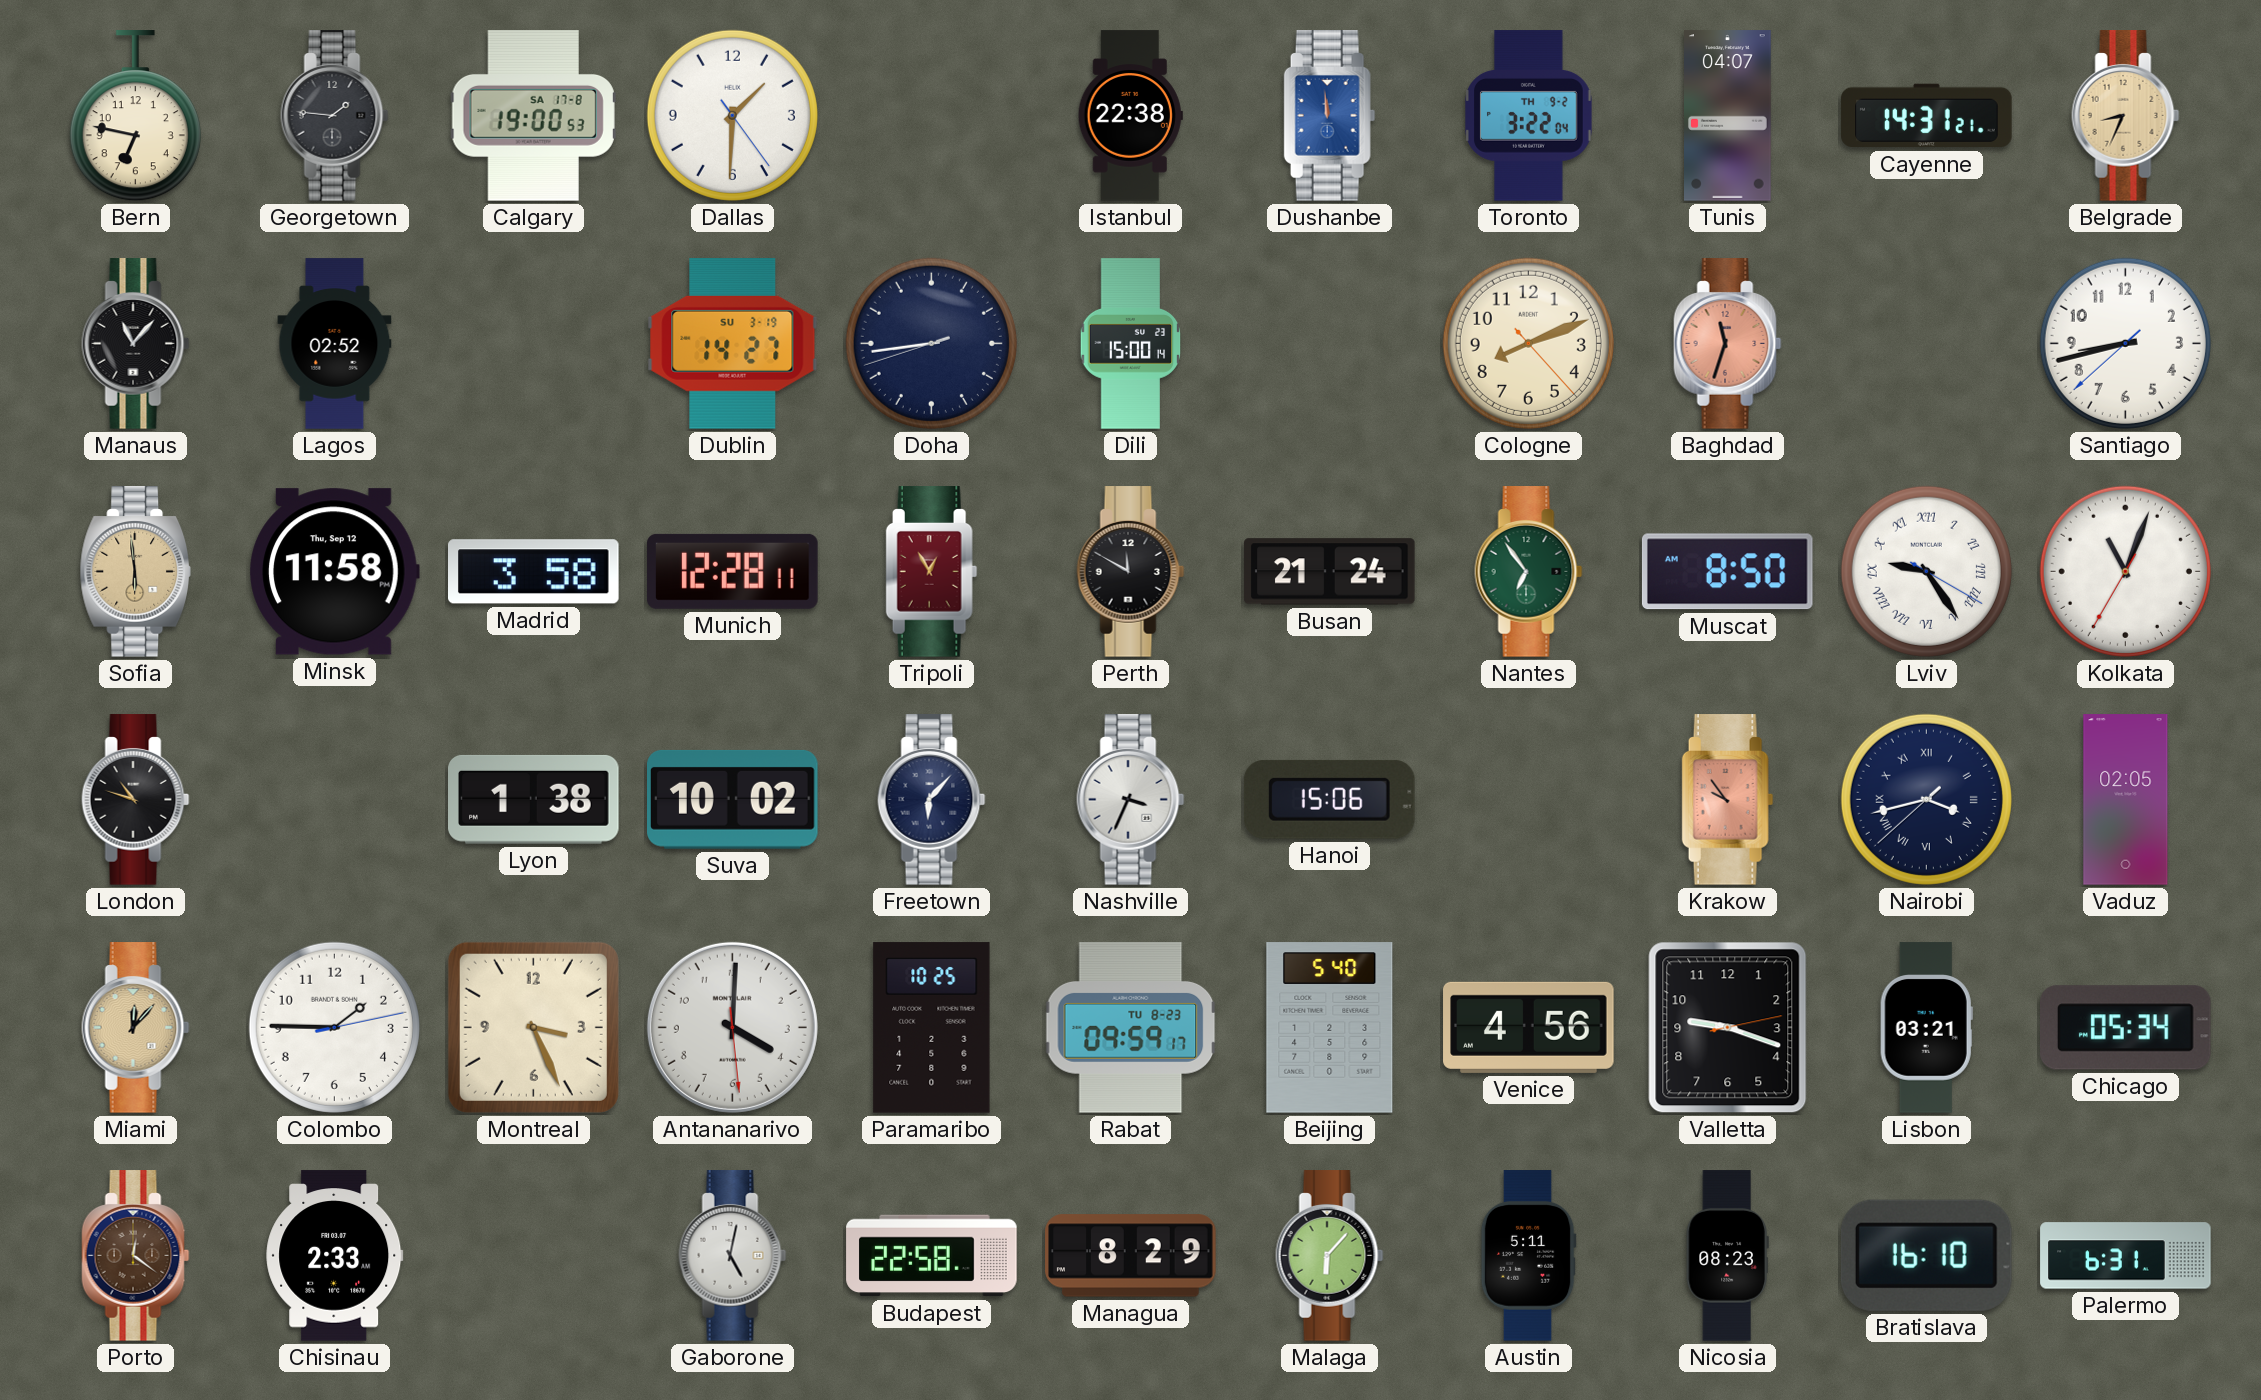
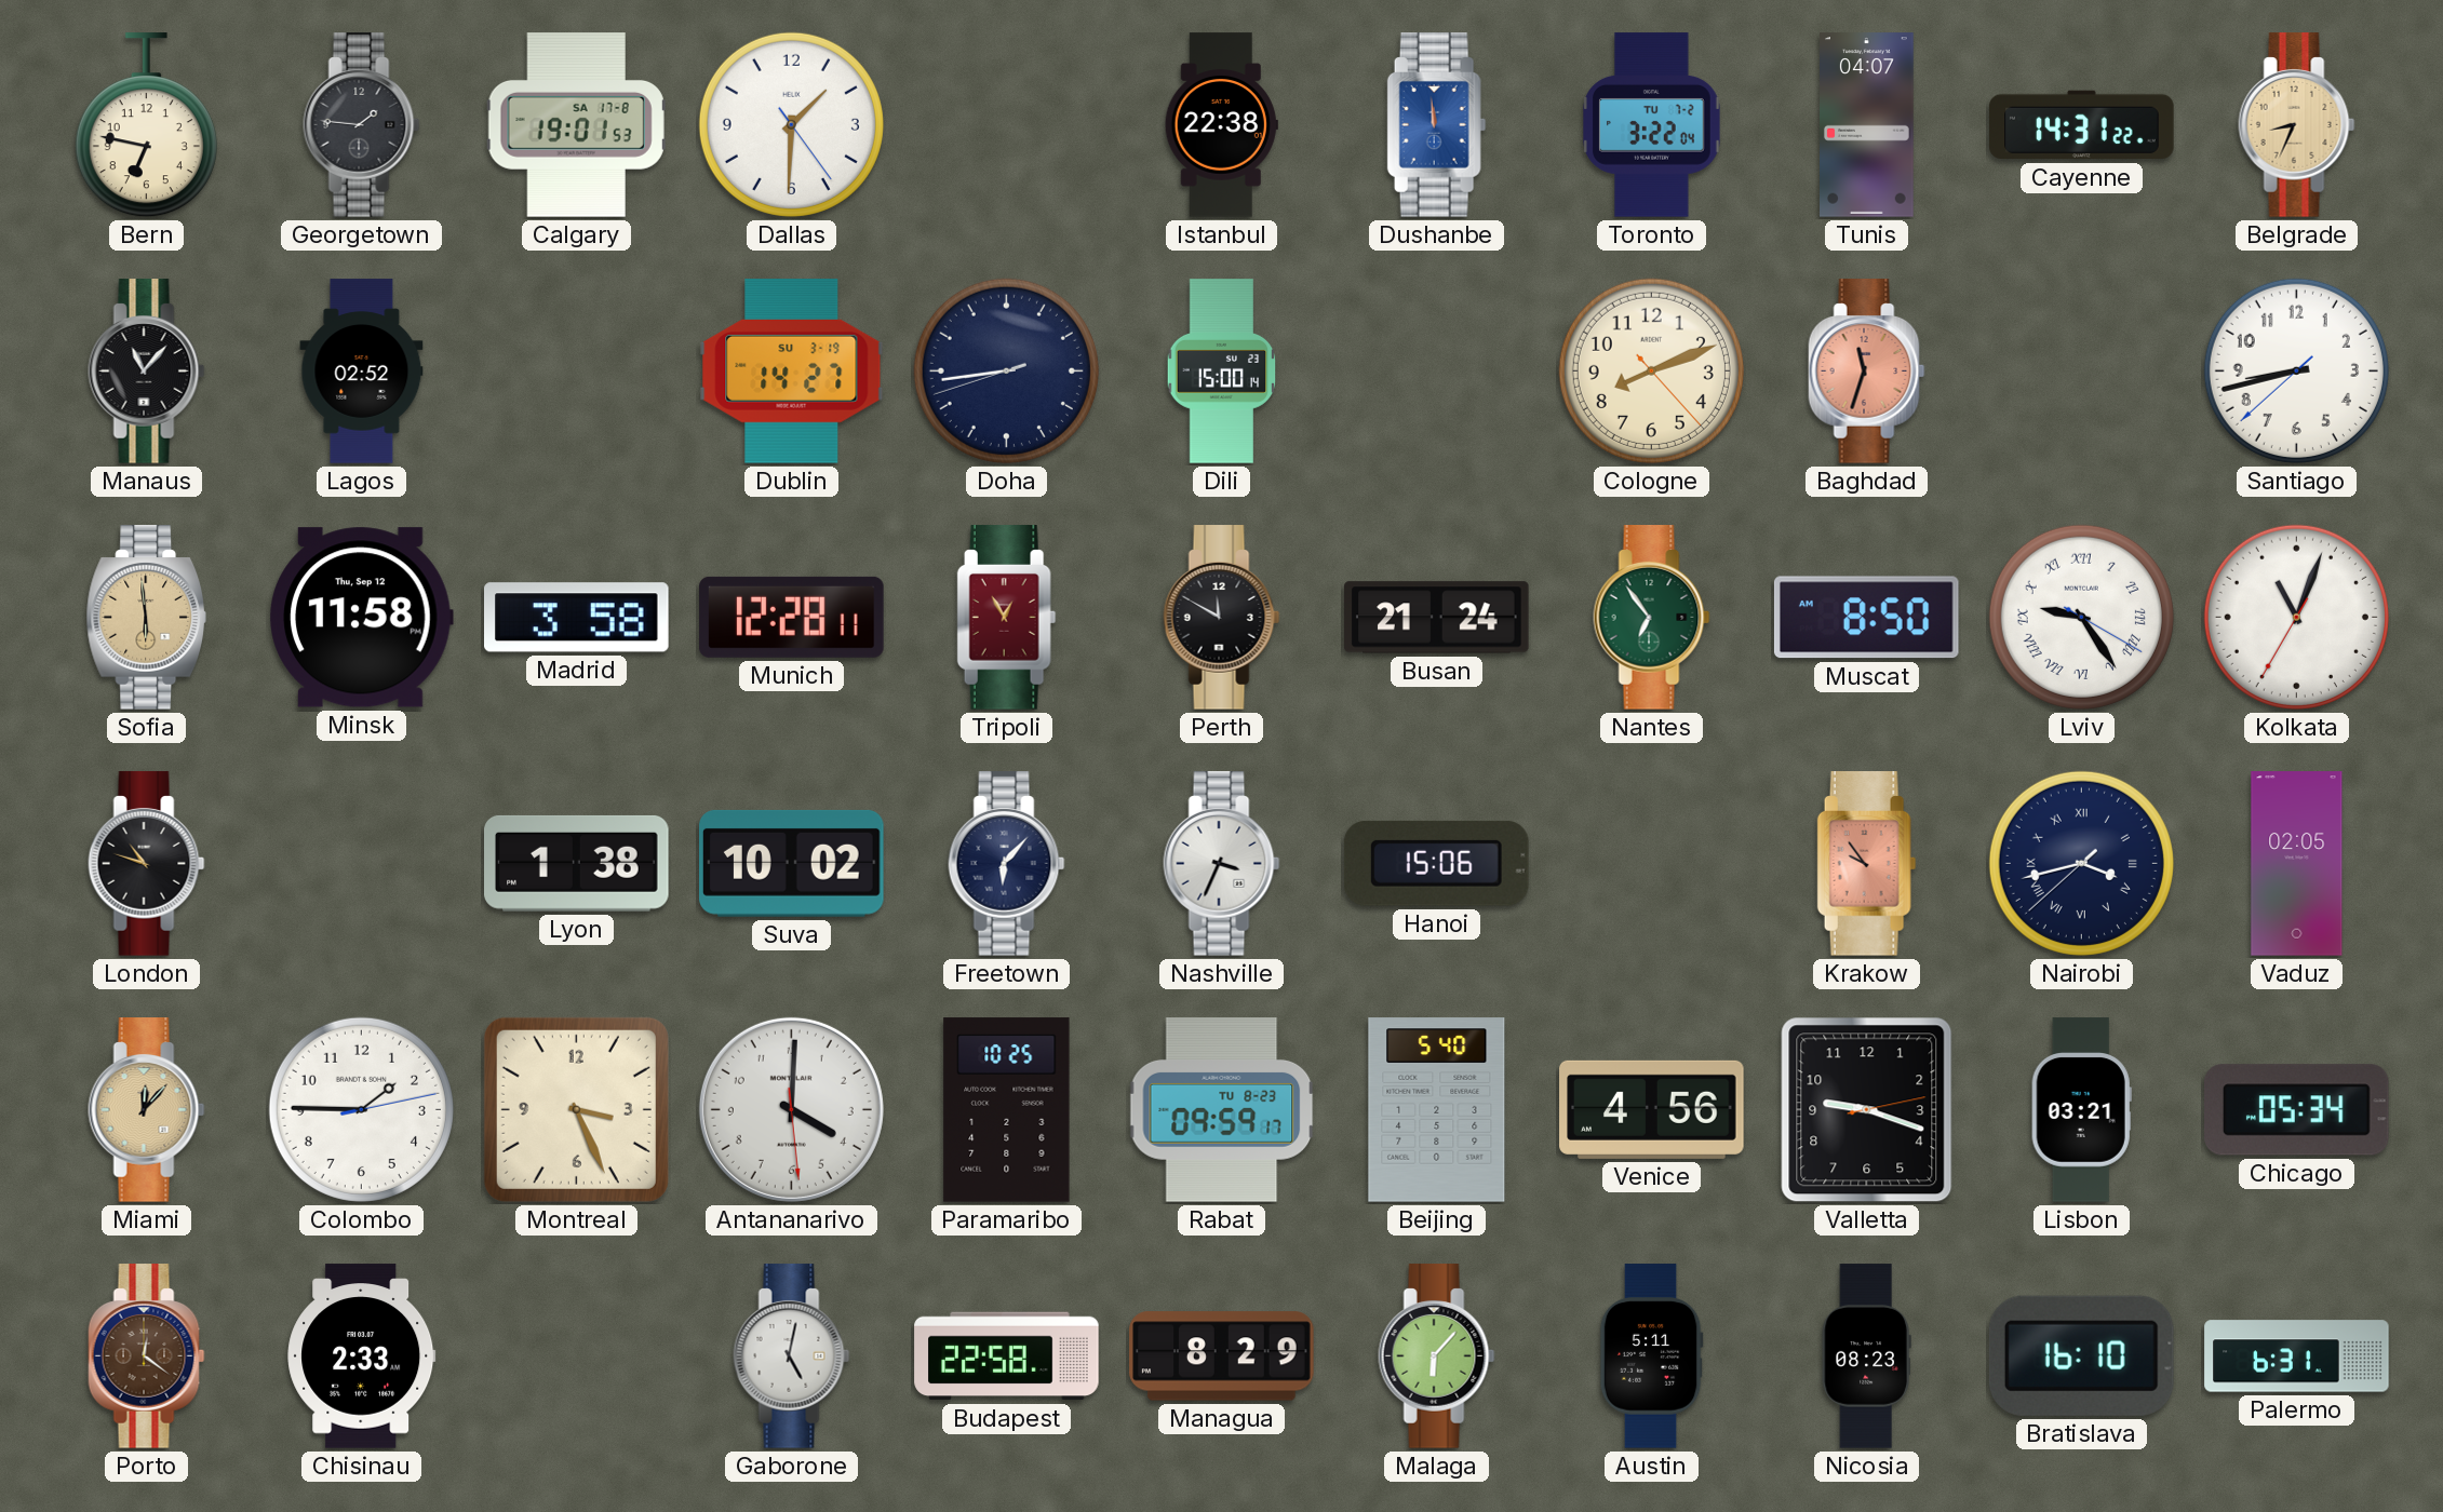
Calgary: 19:00 -> 19:01 (576, 125)
Toronto date: TH 9-2 -> TU 7-2 (1652, 125)
Cayenne: 14:31:21 -> 14:31:22 (2082, 125)
